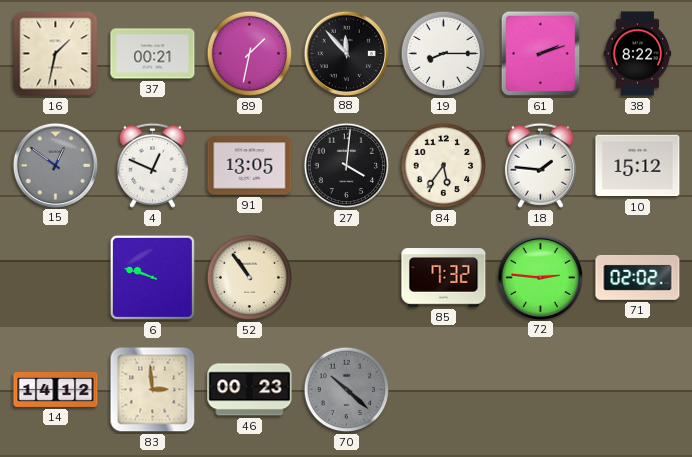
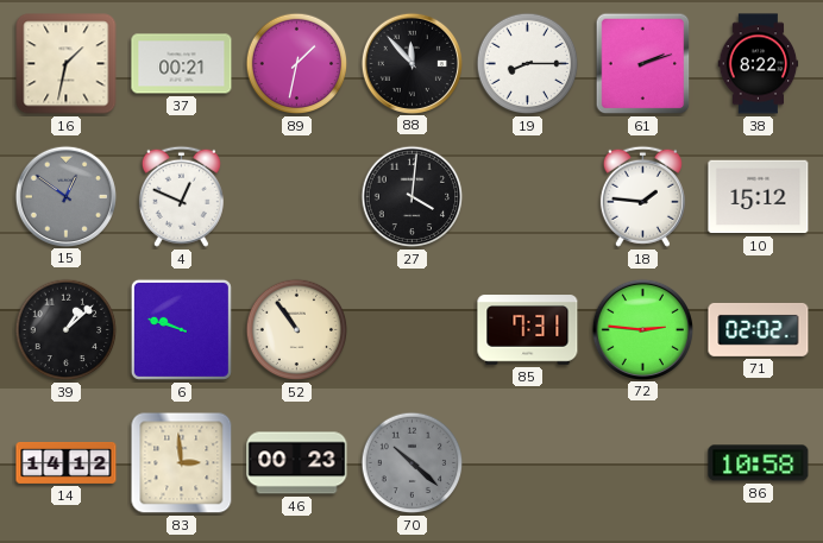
91: 13:05 -> none (250, 166)
84: 5:36 -> none (444, 166)
39: none -> 1:08 (67, 330)
85: 7:32 -> 7:31 (528, 330)
86: none -> 10:58 (759, 463)
